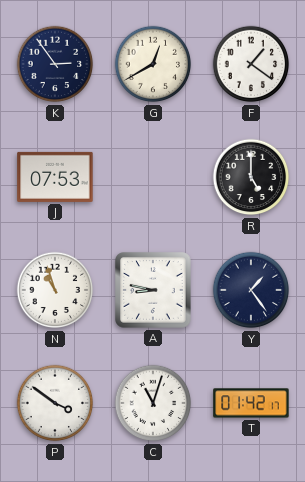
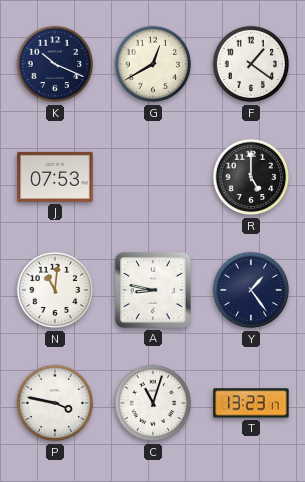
K: 2:54 -> 10:19 (55, 64)
N: 10:57 -> 11:01 (55, 290)
P: 3:51 -> 3:47 (55, 403)
T: 01:42 -> 13:23 (251, 403)
